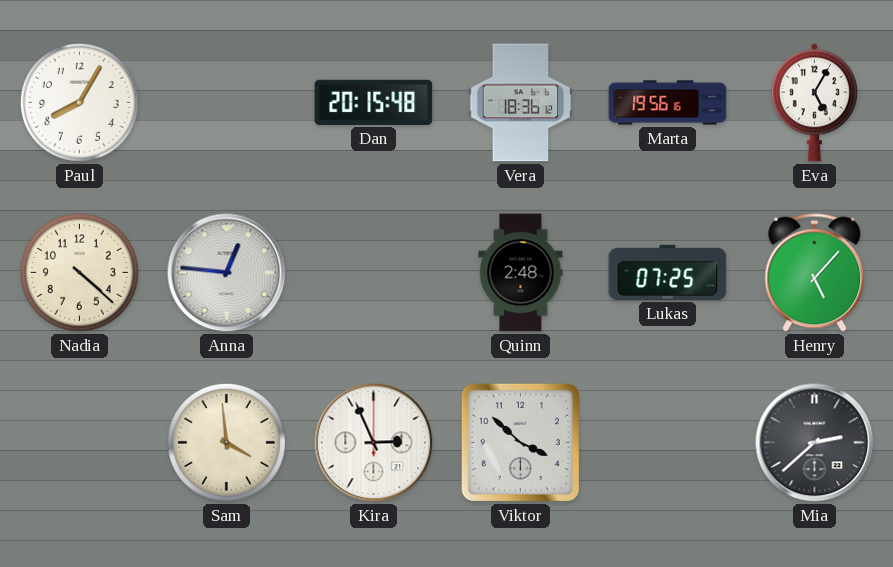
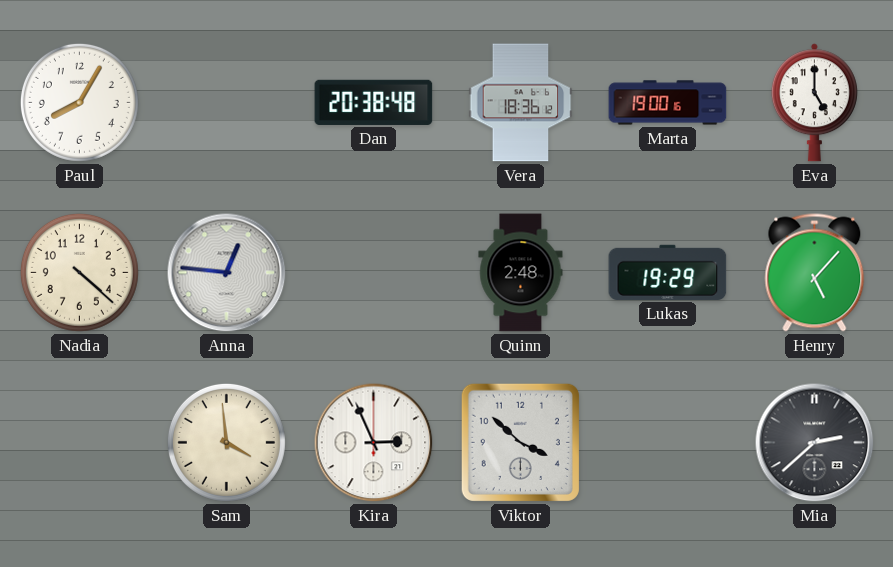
Dan: 20:15 -> 20:38 (374, 102)
Marta: 19:56 -> 19:00 (668, 103)
Eva: 5:05 -> 5:00 (814, 103)
Lukas: 07:25 -> 19:29 (668, 272)
